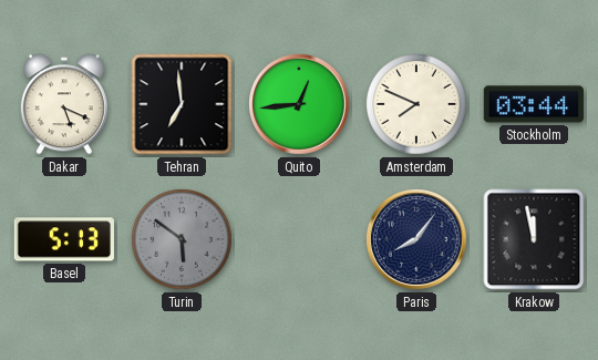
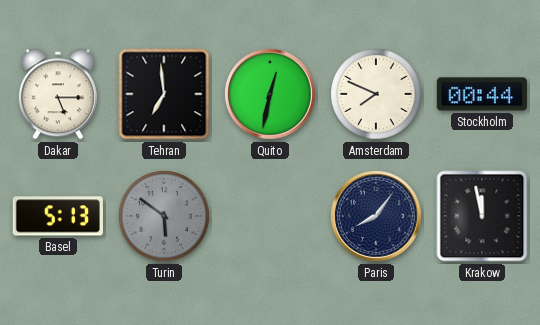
Dakar: 5:19 -> 5:15 (58, 94)
Quito: 12:44 -> 12:32 (271, 95)
Stockholm: 03:44 -> 00:44 (482, 94)
